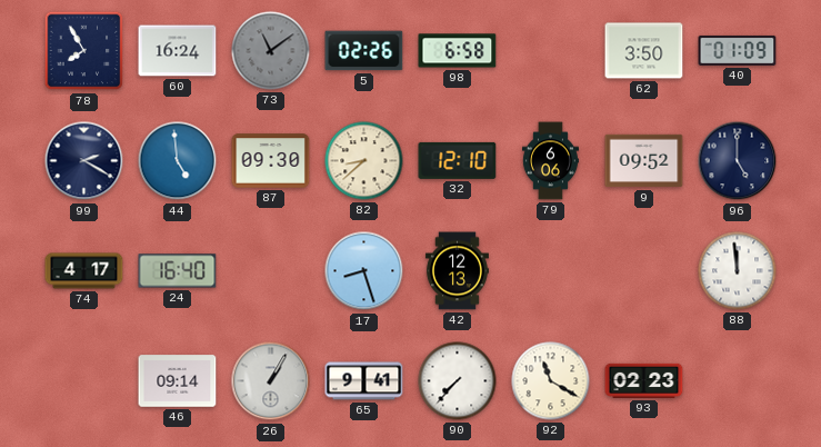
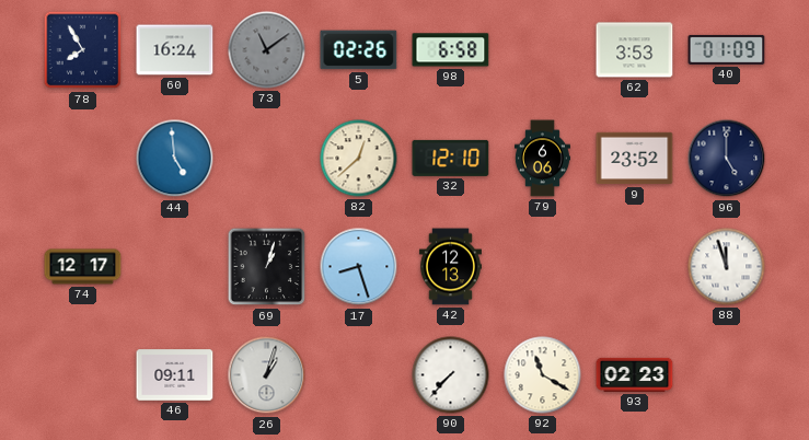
62: 3:50 -> 3:53 (635, 50)
99: 2:20 -> none (84, 161)
87: 09:30 -> none (271, 161)
82: 8:38 -> 12:38 (359, 159)
9: 09:52 -> 23:52 (635, 159)
74: 4:17 -> 12:17 (83, 267)
24: 16:40 -> none (178, 271)
69: none -> 1:03 (267, 267)
88: 11:59 -> 11:57 (727, 267)
46: 09:14 -> 09:11 (175, 375)
26: 1:05 -> 1:03 (267, 375)
65: 9:41 -> none (364, 381)
